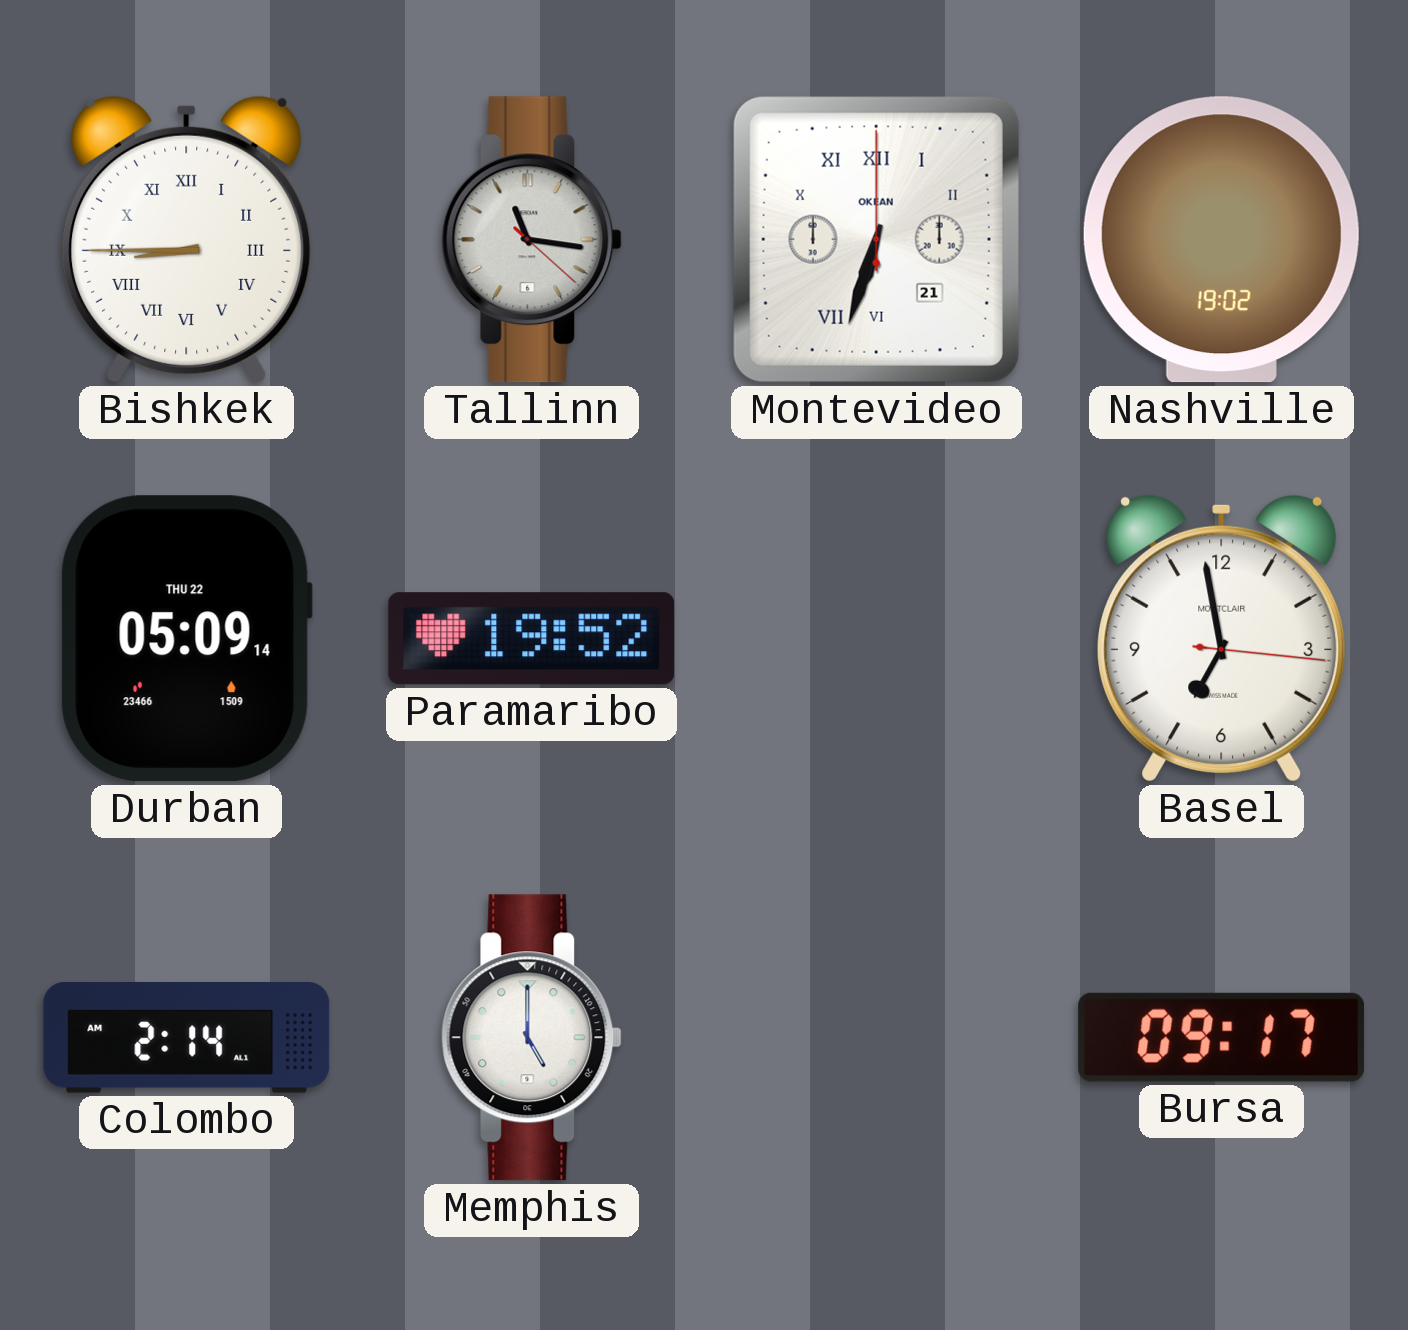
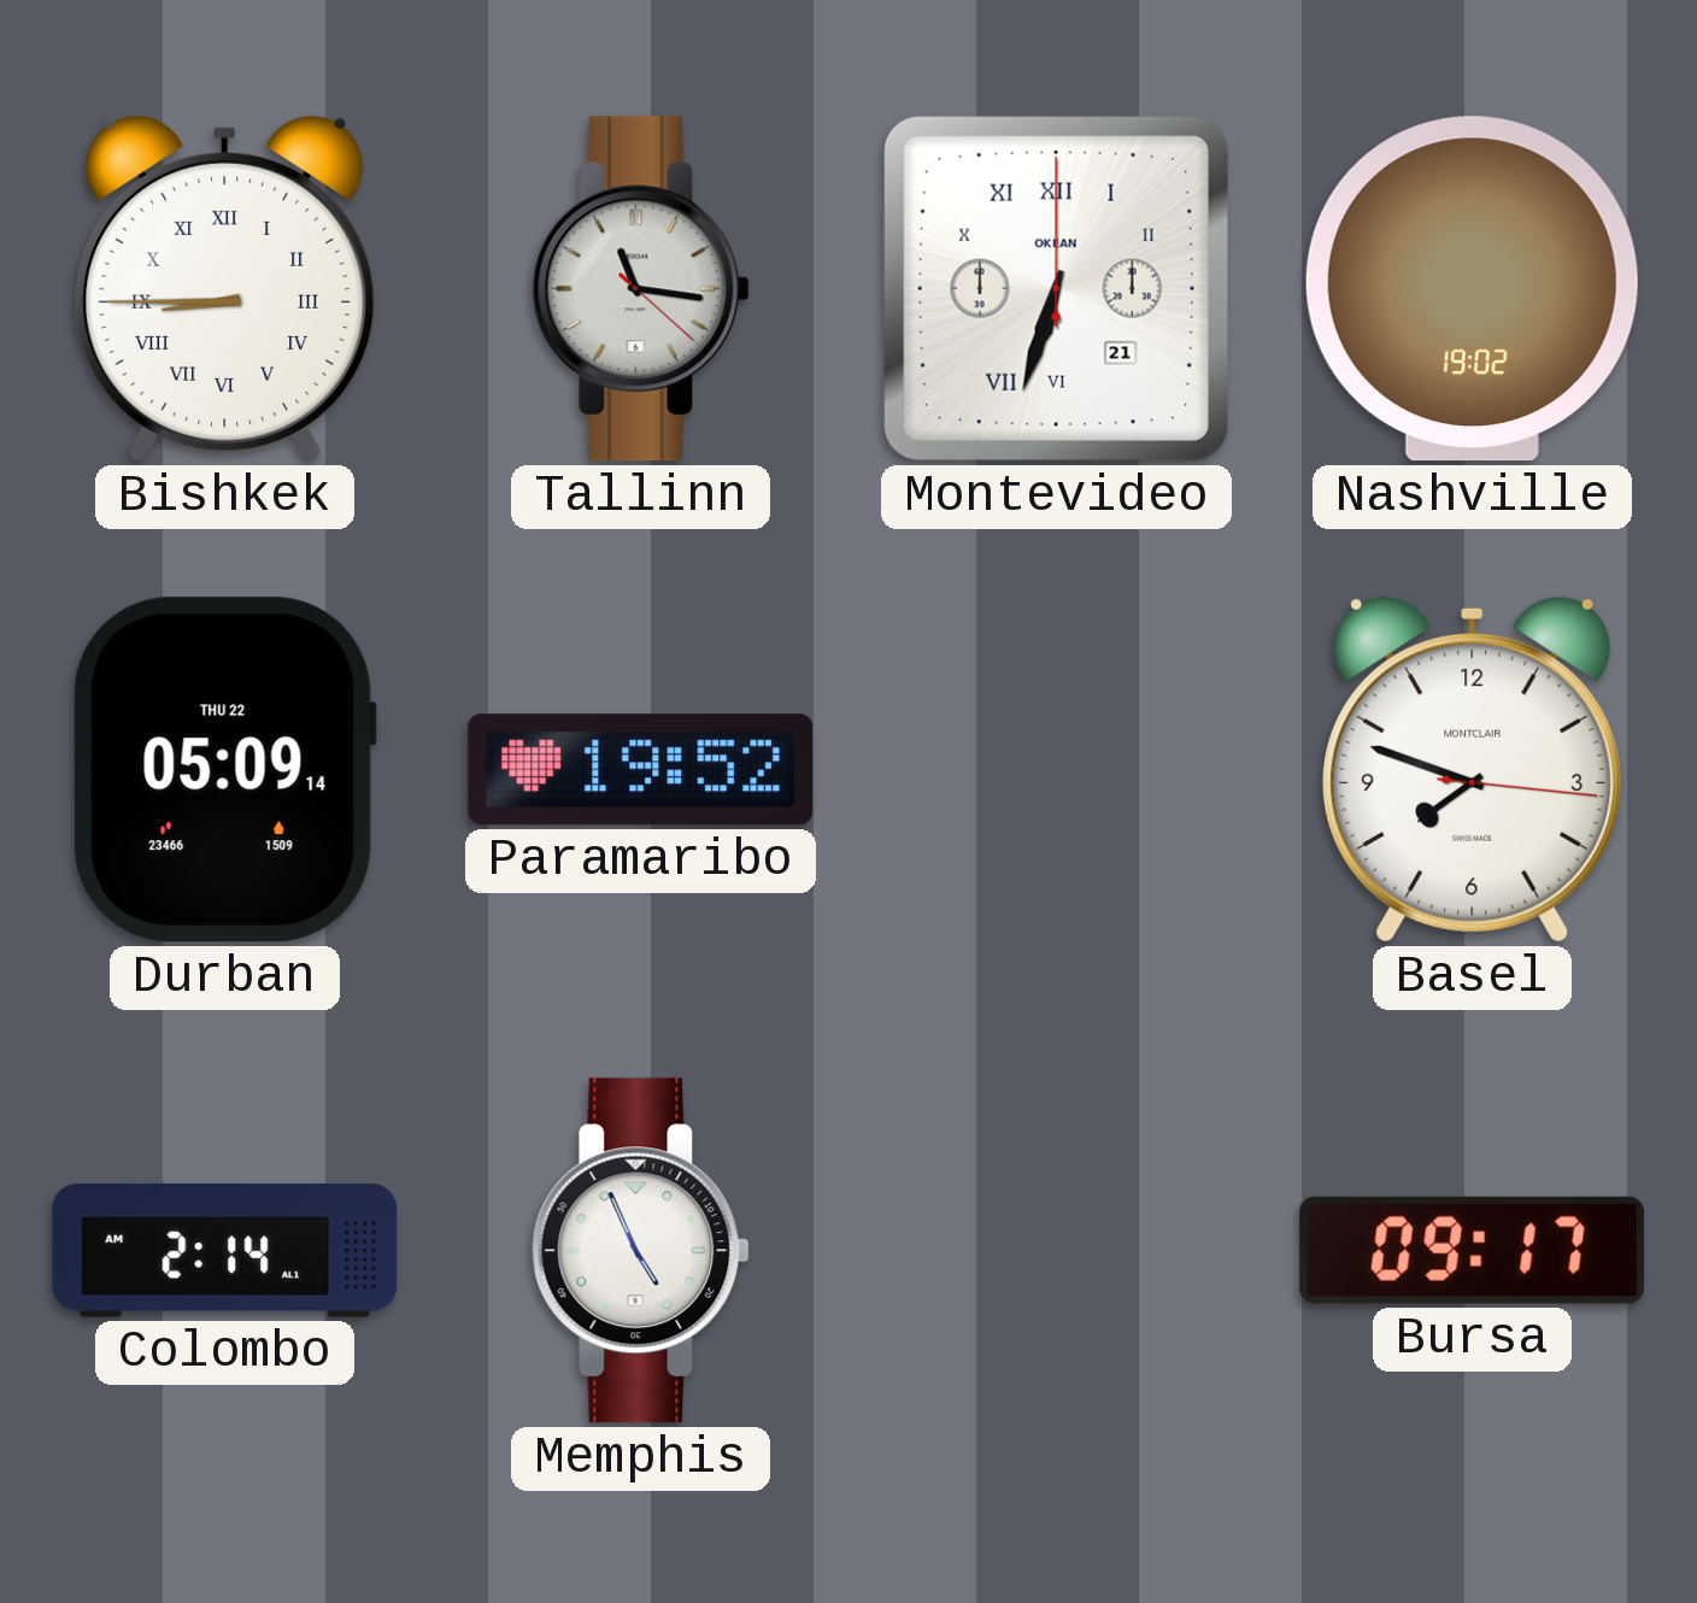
Basel: 6:58 -> 7:48 (1473, 769)
Memphis: 5:00 -> 4:56 (640, 1251)
